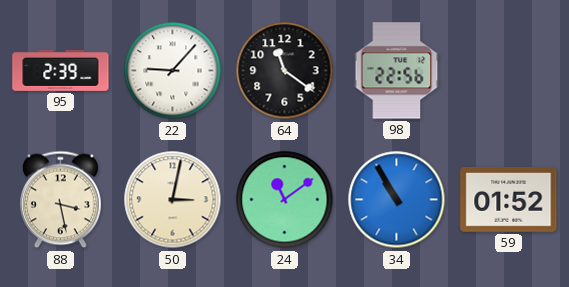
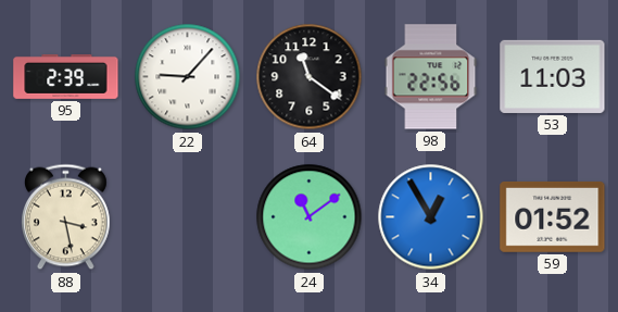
53: none -> 11:03 (553, 76)
50: 3:02 -> none (173, 200)
34: 10:55 -> 12:55 (431, 217)
